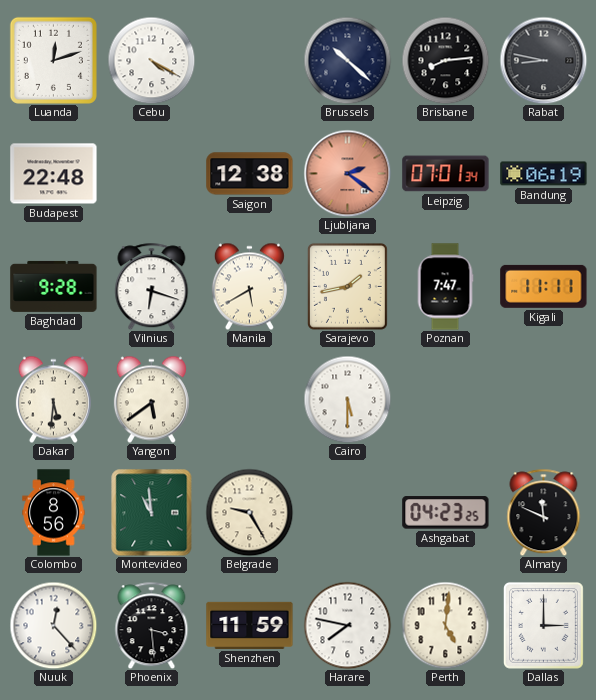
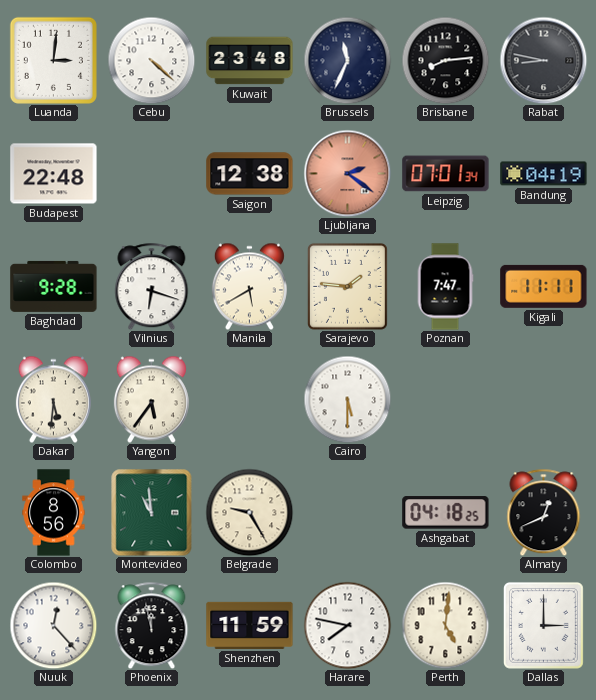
Luanda: 12:12 -> 3:01 (53, 60)
Cebu: 4:20 -> 4:22 (151, 60)
Kuwait: none -> 23:48 (250, 61)
Brussels: 10:22 -> 11:34 (347, 60)
Bandung: 06:19 -> 04:19 (544, 174)
Sarajevo: 1:43 -> 1:46 (347, 286)
Yangon: 5:39 -> 5:36 (151, 399)
Ashgabat: 04:23 -> 04:18 (446, 513)
Almaty: 11:49 -> 12:41 (544, 512)
Phoenix: 3:29 -> 11:58 (152, 625)
